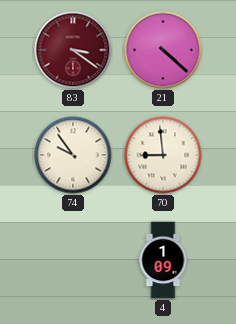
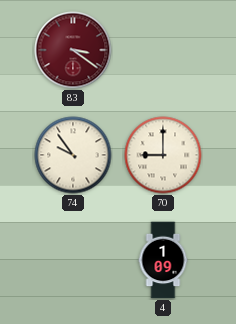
21: 4:22 -> none (163, 50)
70: 8:59 -> 9:00 (163, 155)
